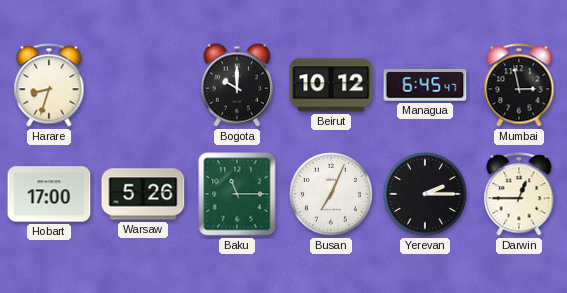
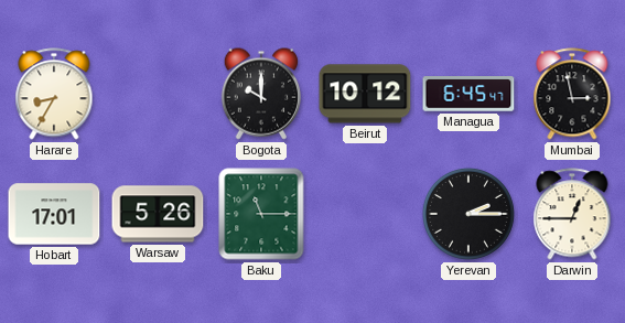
Harare: 8:33 -> 8:35 (54, 94)
Hobart: 17:00 -> 17:01 (54, 214)
Busan: 7:04 -> none (331, 194)
